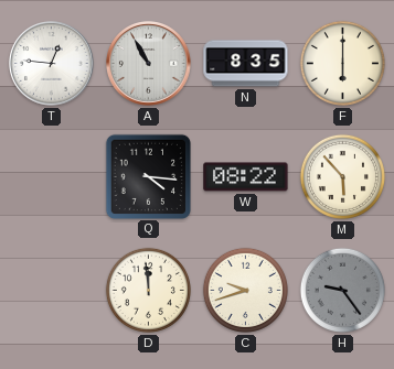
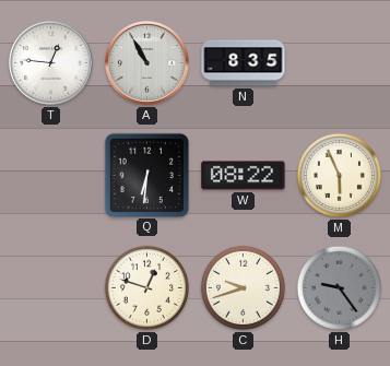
F: 6:00 -> none (342, 63)
Q: 4:16 -> 6:31 (146, 175)
M: 5:53 -> 5:56 (339, 175)
D: 11:59 -> 12:48 (146, 287)
